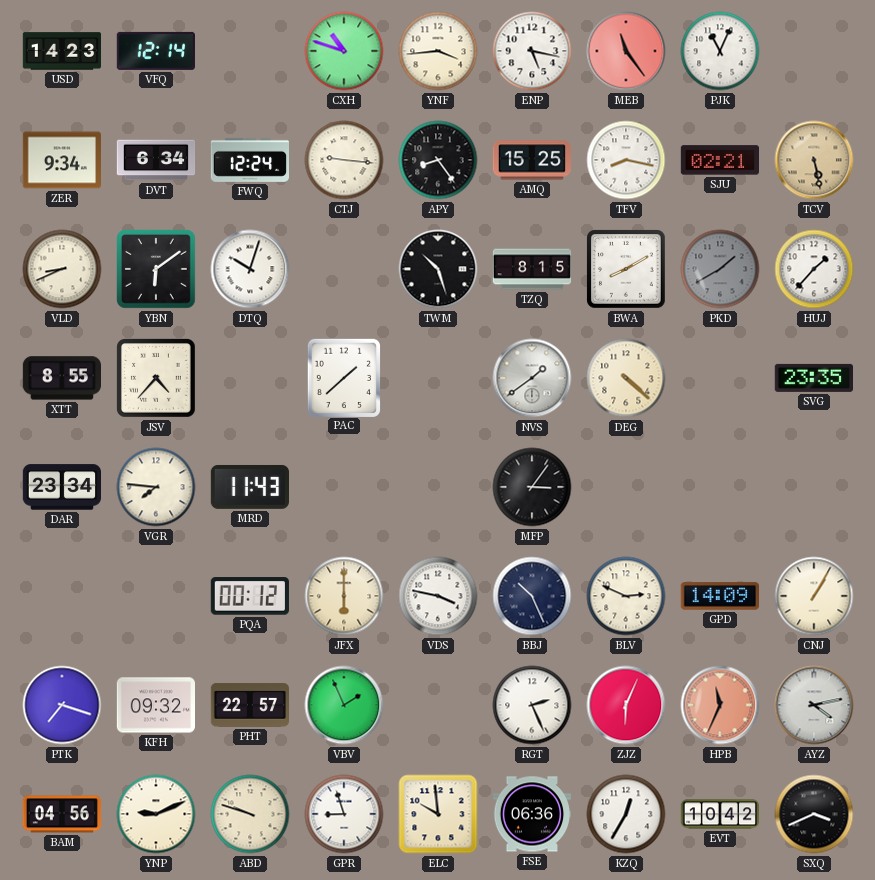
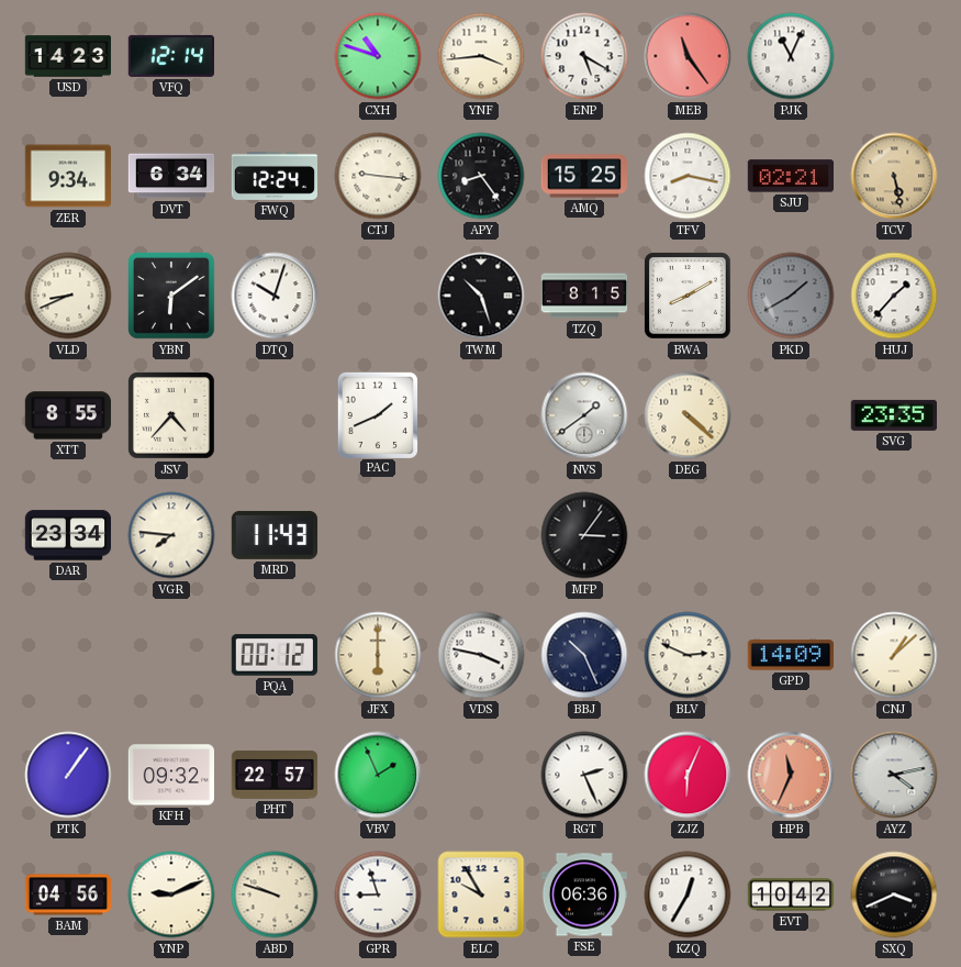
ENP: 5:17 -> 5:20 (584, 56)
PAC: 1:38 -> 1:41 (377, 414)
CNJ: 1:05 -> 1:08 (894, 655)
PTK: 7:18 -> 1:06 (68, 775)
ELC: 9:59 -> 9:55 (481, 894)
